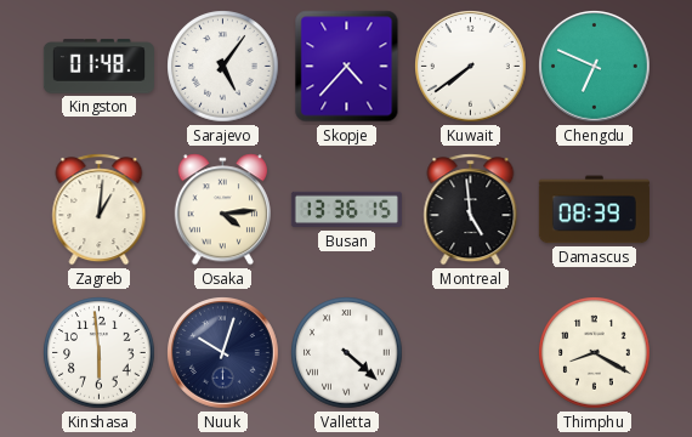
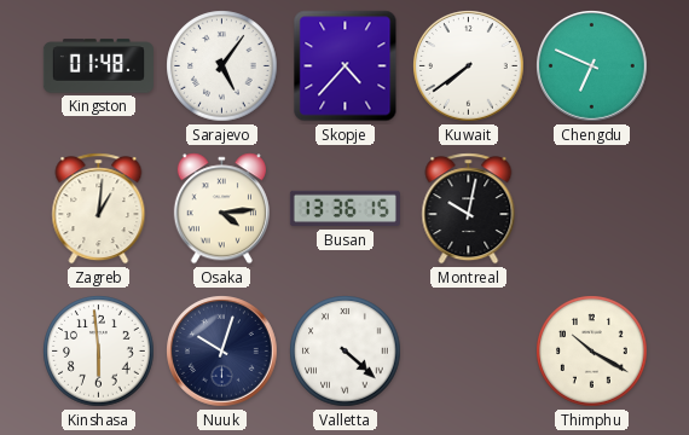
Montreal: 4:59 -> 10:02 (469, 209)
Damascus: 08:39 -> none (594, 210)
Thimphu: 8:20 -> 10:20 (592, 352)
